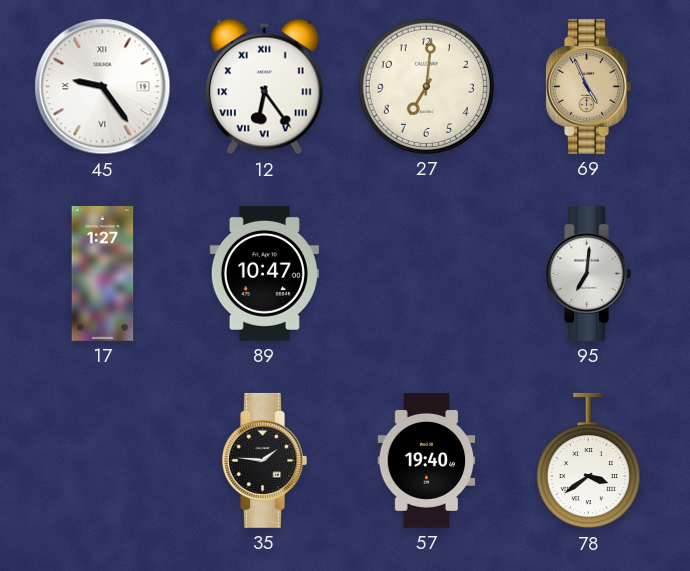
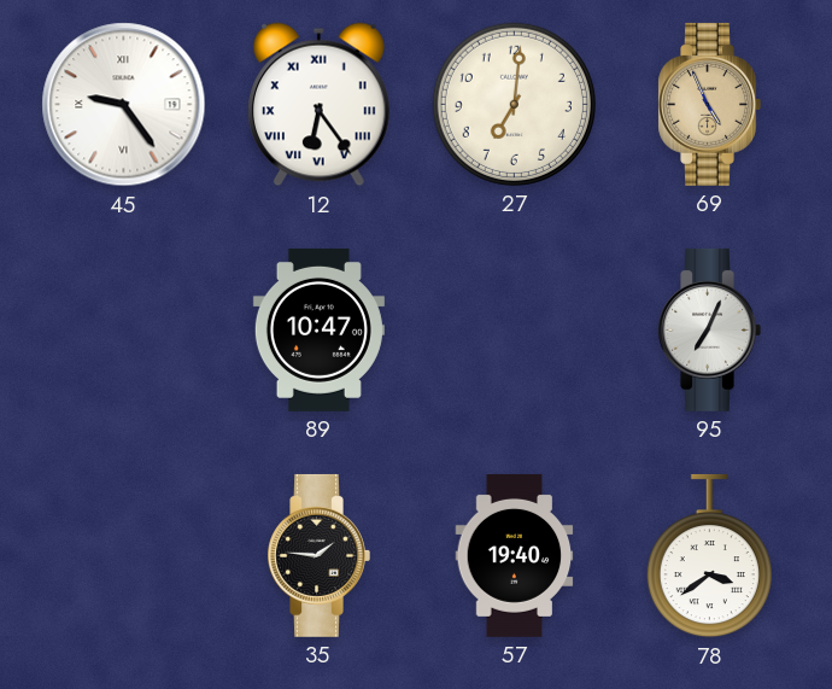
17: 1:27 -> none (103, 273)
95: 7:01 -> 7:04 (709, 329)
